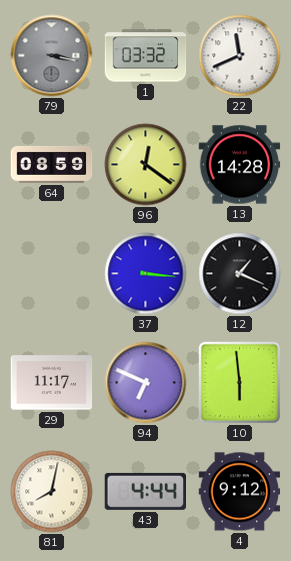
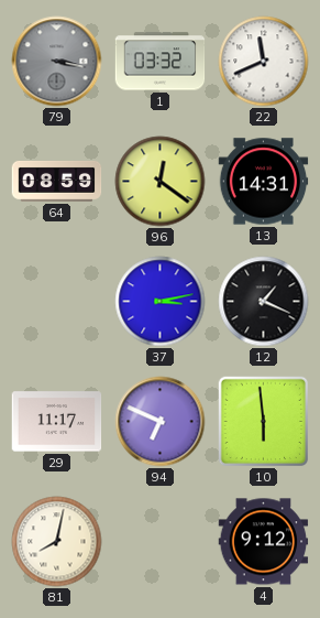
13: 14:28 -> 14:31 (264, 182)
37: 3:16 -> 3:13 (161, 302)
43: 4:44 -> none (145, 491)
